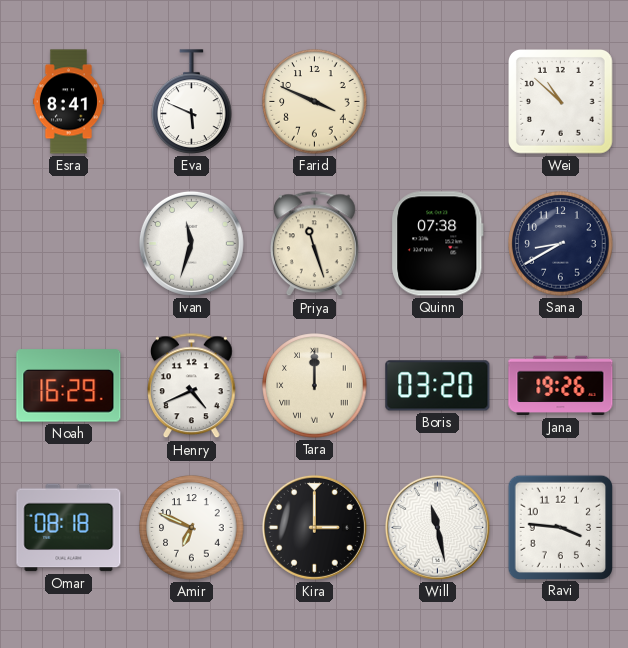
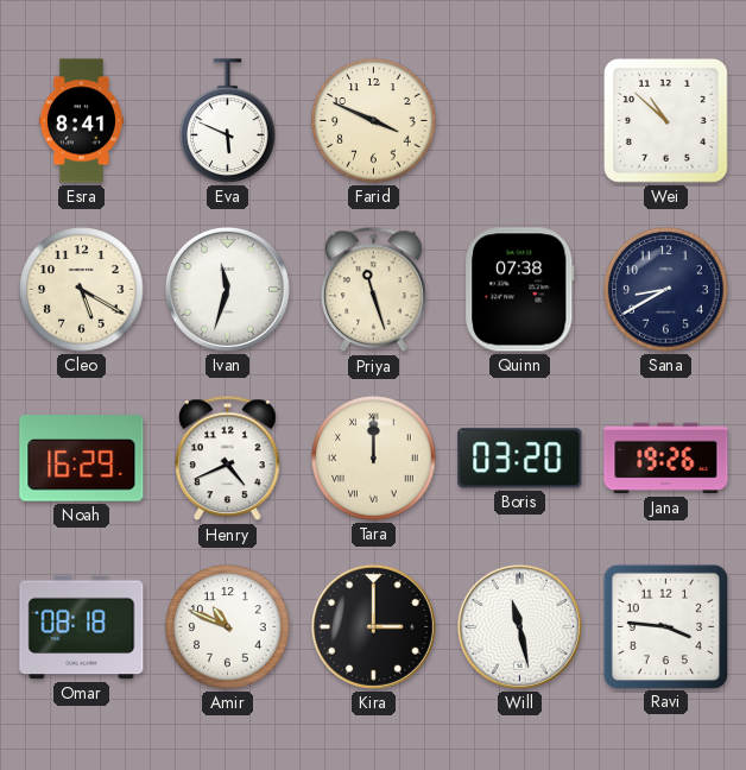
Cleo: none -> 5:20 (82, 290)
Amir: 6:49 -> 10:49 (228, 627)
